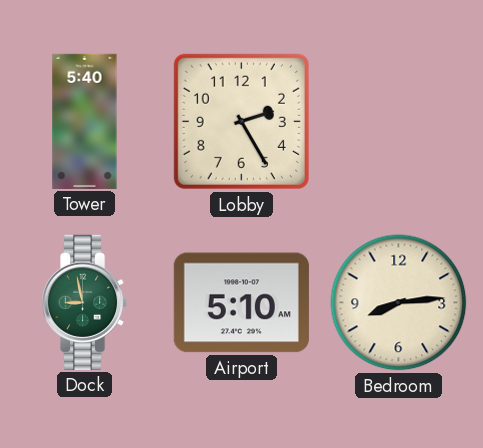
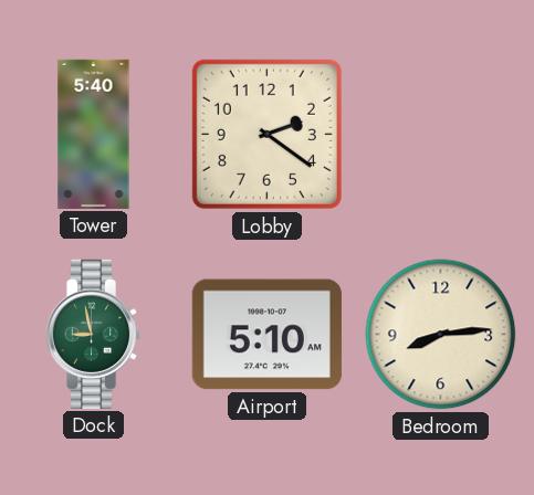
Lobby: 2:25 -> 2:21 (266, 134)
